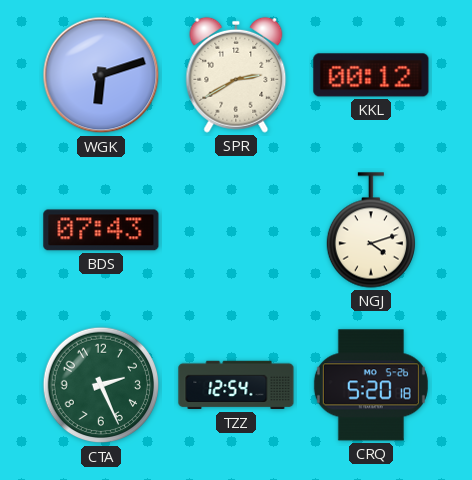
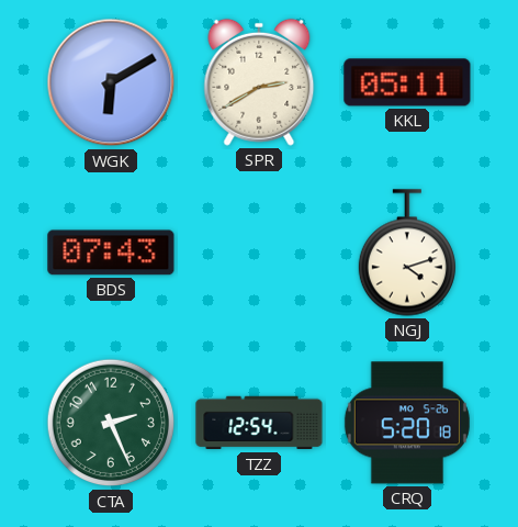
WGK: 6:12 -> 6:10 (111, 82)
KKL: 00:12 -> 05:11 (407, 82)
